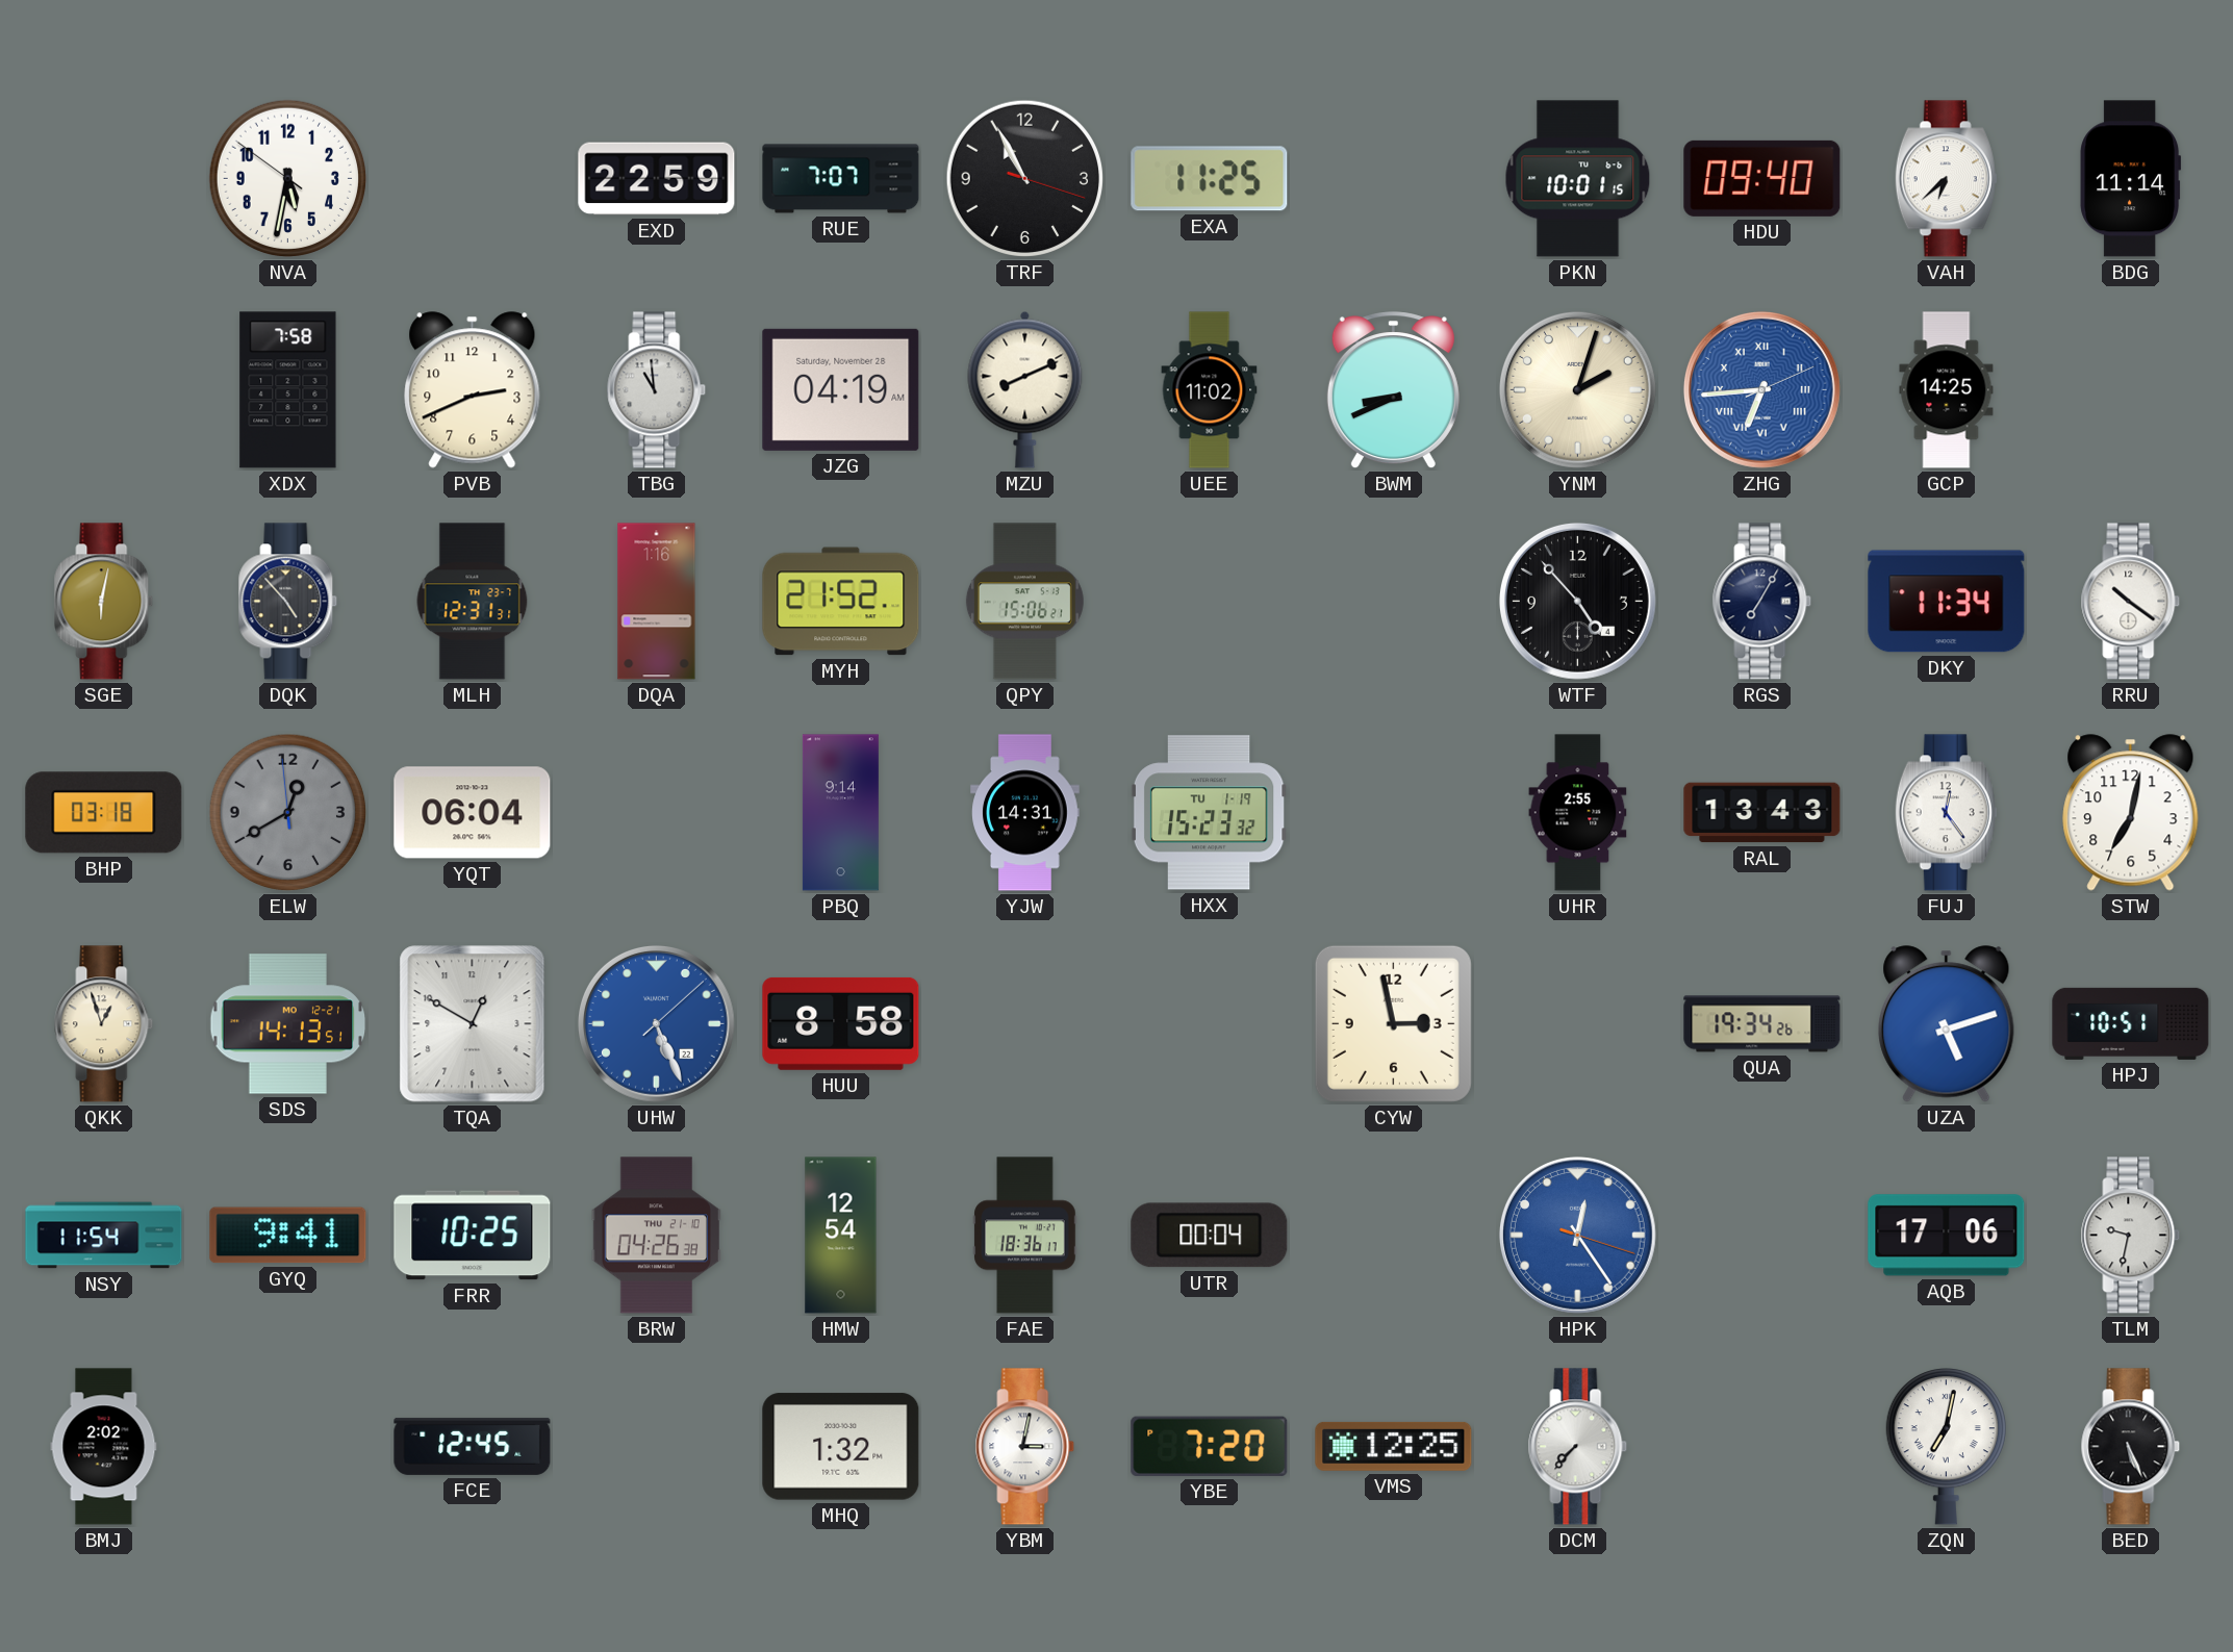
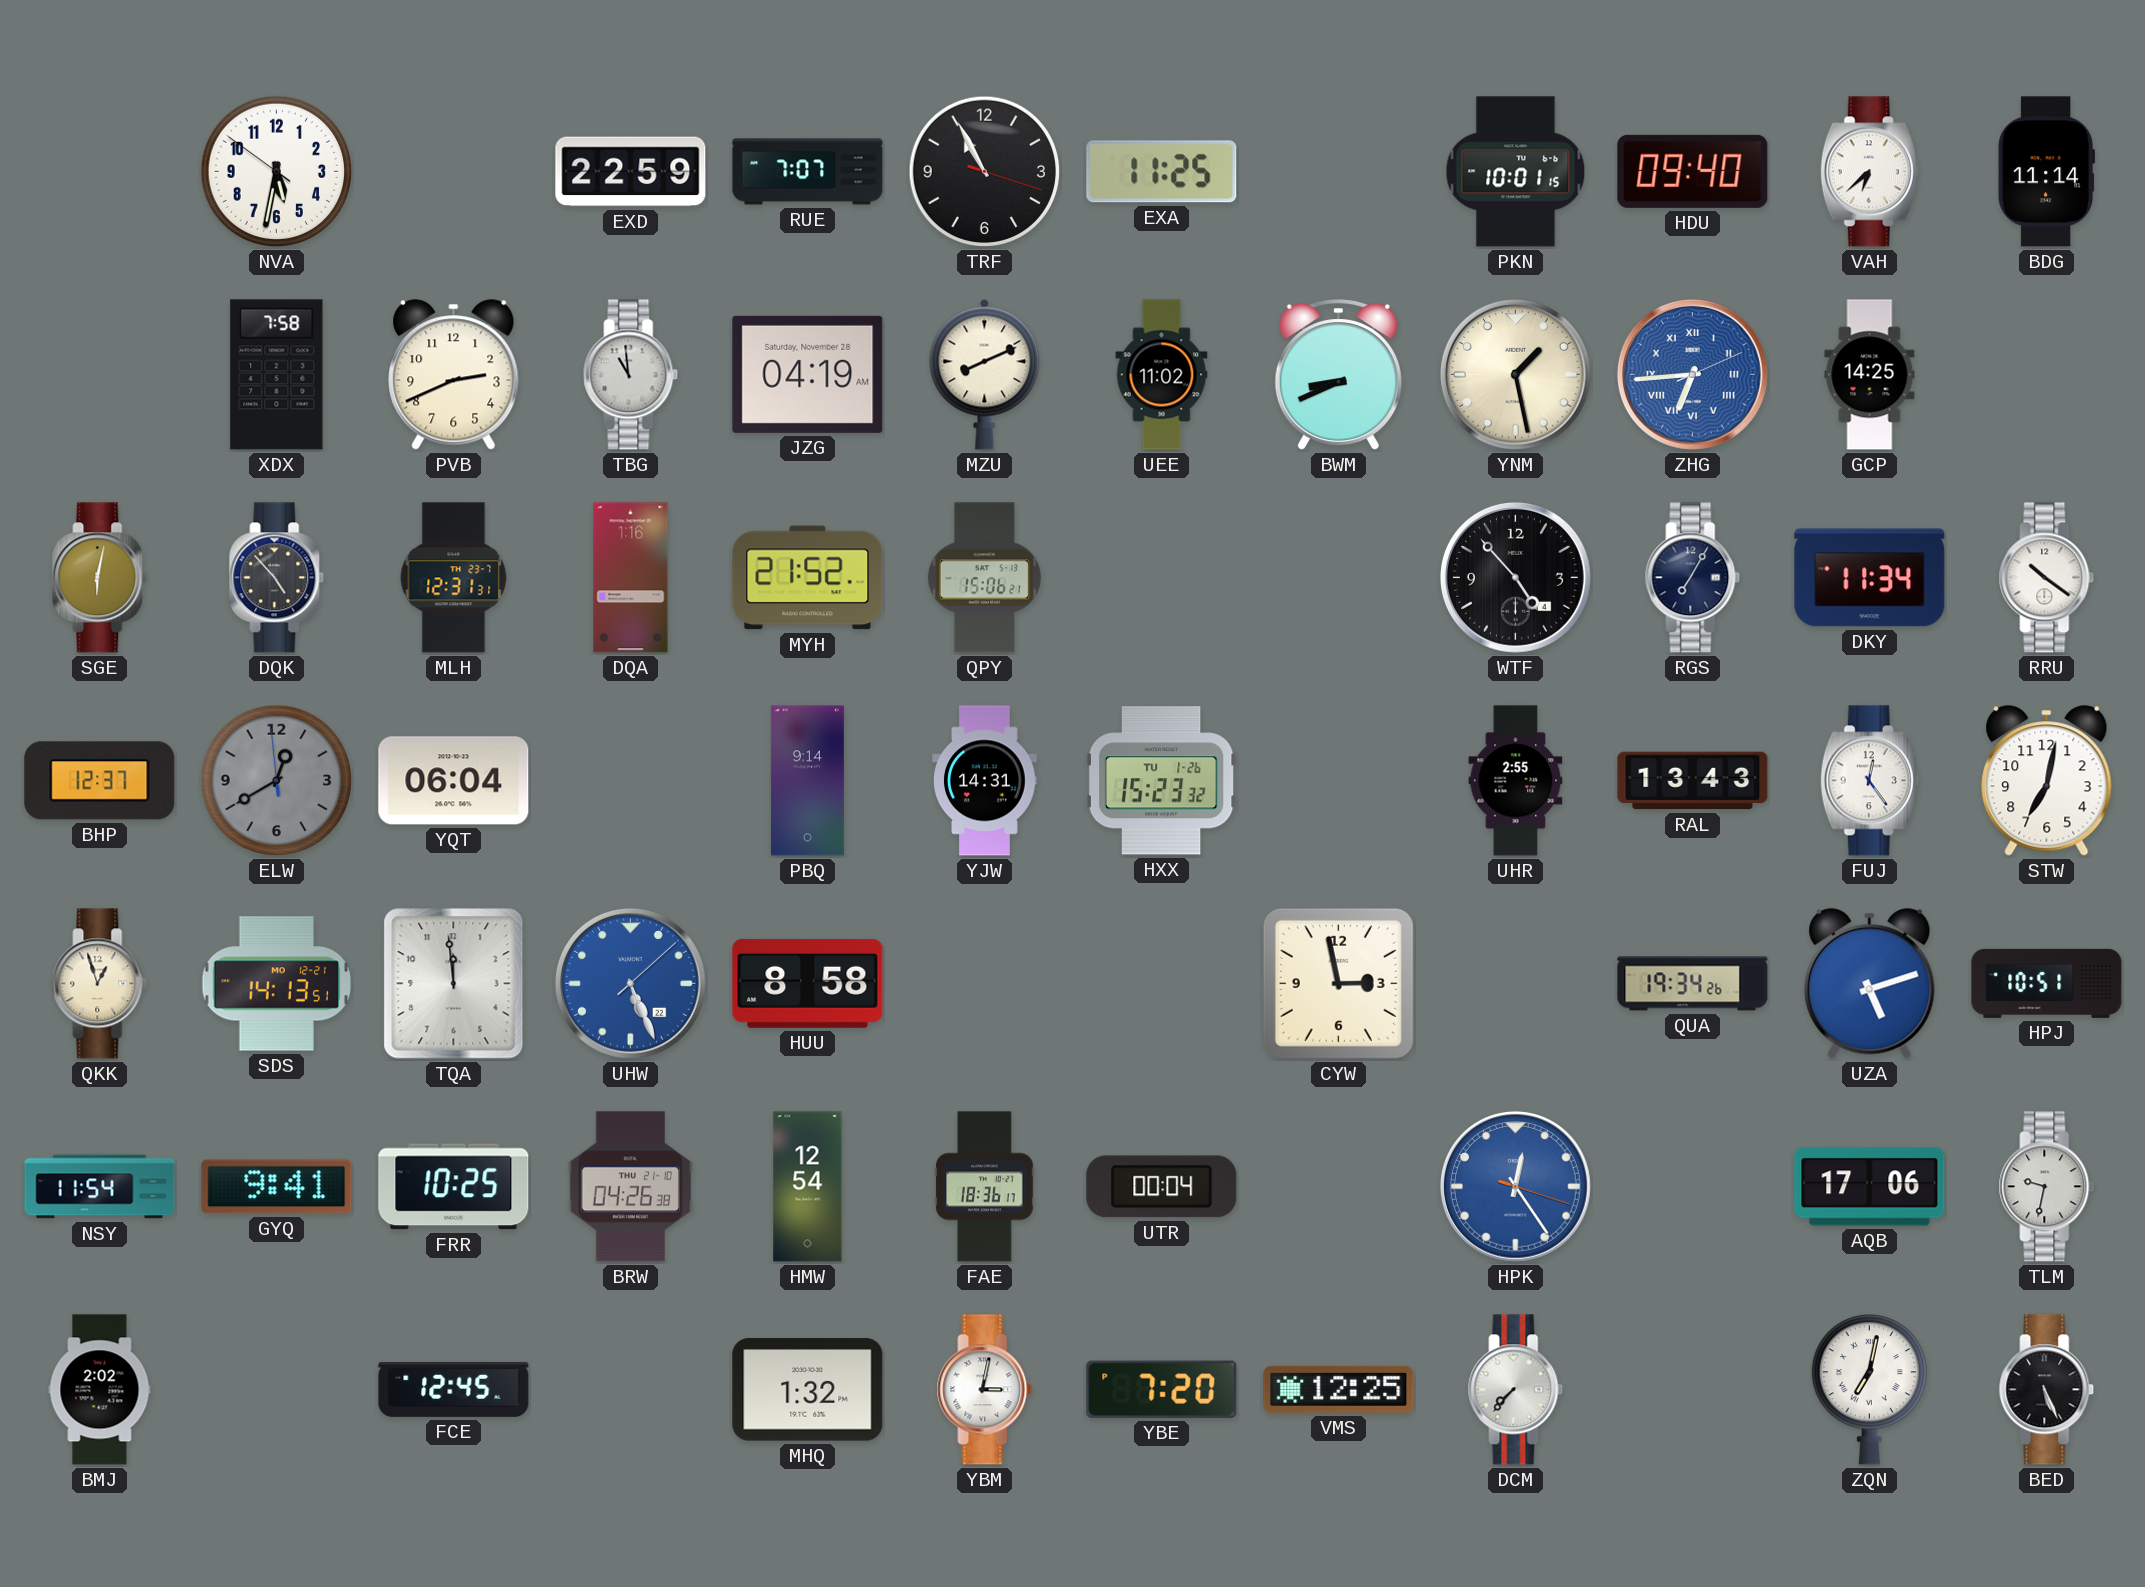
YNM: 2:03 -> 1:28 (1515, 374)
BHP: 03:18 -> 12:37 (100, 781)
HXX date: TU 1-19 -> TU 1-26 (1161, 781)
TQA: 12:50 -> 11:59 (454, 984)
